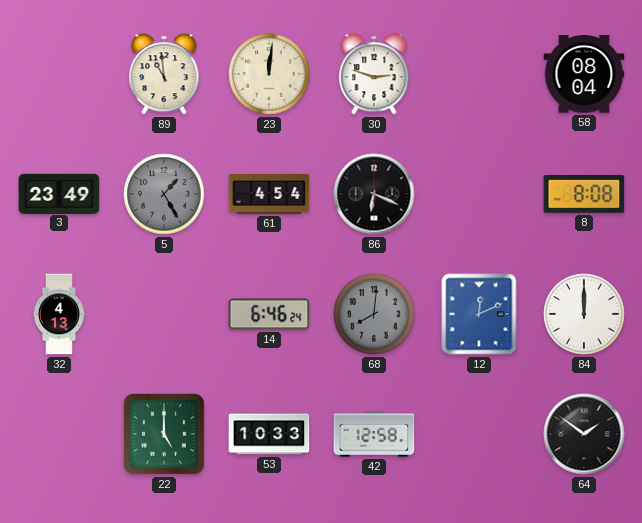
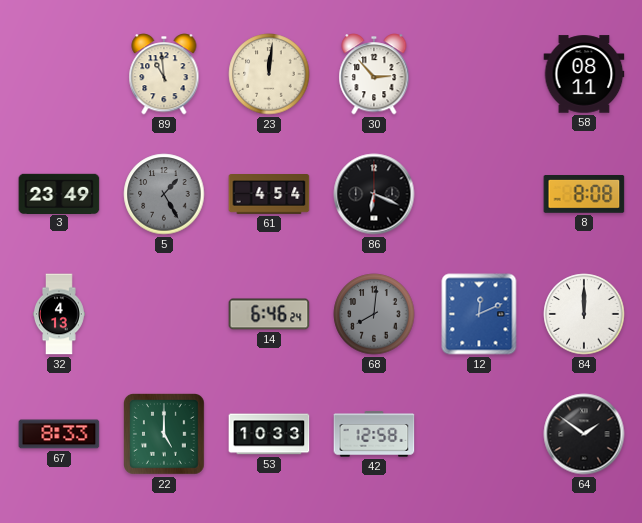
30: 2:48 -> 2:53 (374, 74)
58: 08:04 -> 08:11 (584, 74)
67: none -> 8:33 (59, 434)
